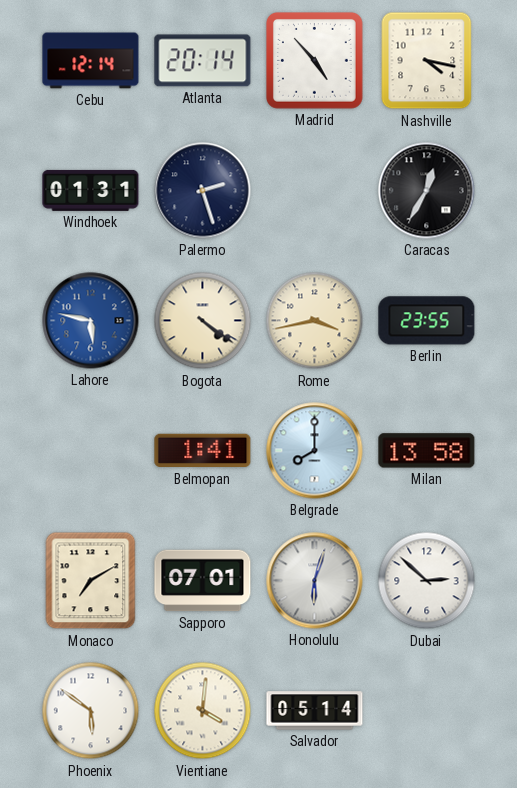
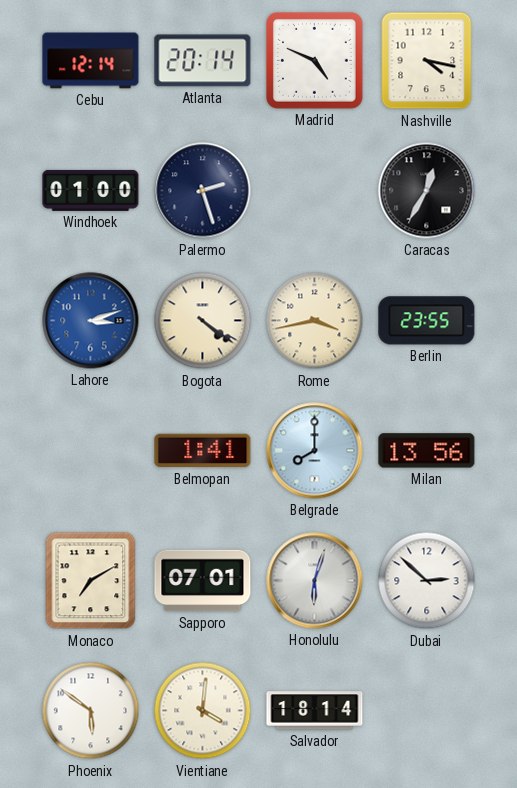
Madrid: 4:53 -> 4:49 (315, 61)
Windhoek: 01:31 -> 01:00 (91, 190)
Lahore: 5:47 -> 3:12 (91, 321)
Milan: 13:58 -> 13:56 (427, 451)
Salvador: 05:14 -> 18:14 (315, 711)
